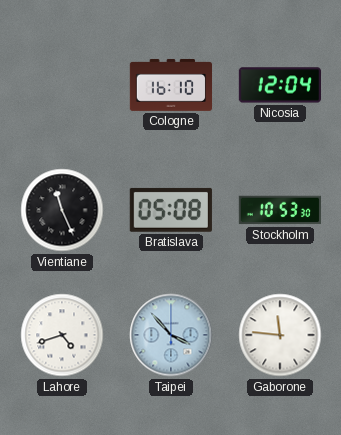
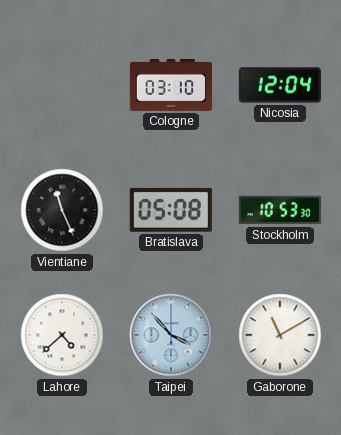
Cologne: 16:10 -> 03:10 (171, 85)
Lahore: 4:42 -> 4:38 (62, 335)
Gaborone: 11:46 -> 11:10 (280, 335)
